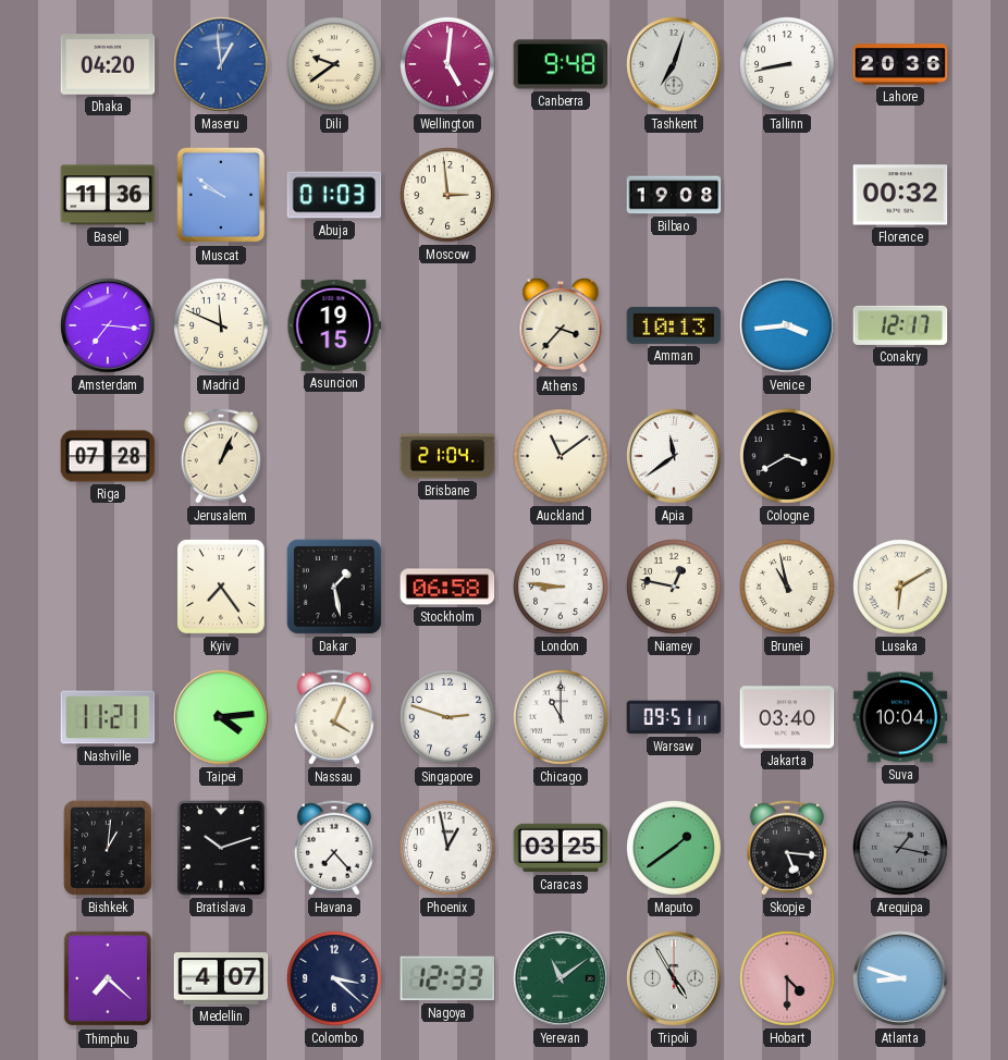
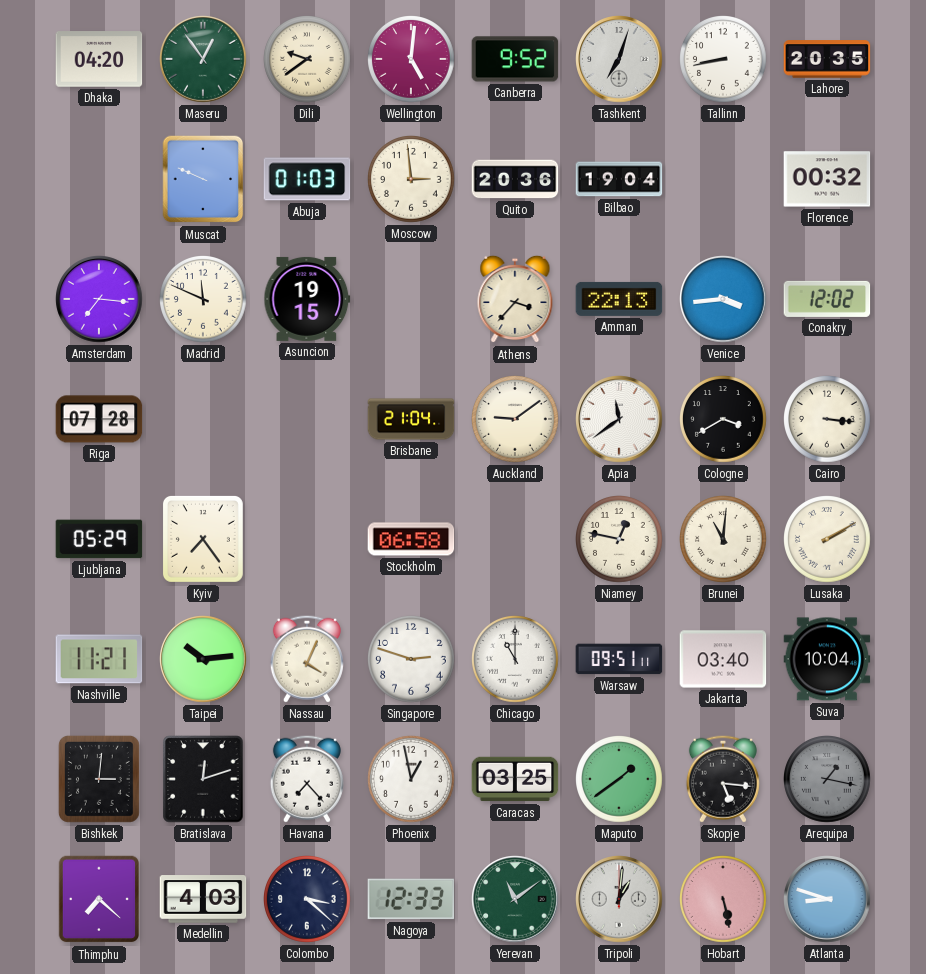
Maseru: 12:59 -> 12:54 (203, 59)
Maseru dial: blue -> green (203, 59)
Canberra: 9:48 -> 9:52 (515, 59)
Lahore: 20:36 -> 20:35 (827, 59)
Basel: 11:36 -> none (108, 195)
Muscat: 9:51 -> 9:49 (203, 179)
Quito: none -> 20:36 (515, 179)
Bilbao: 19:08 -> 19:04 (619, 179)
Amman: 10:13 -> 22:13 (619, 299)
Conakry: 12:17 -> 12:02 (827, 299)
Jerusalem: 1:04 -> none (221, 456)
Auckland: 11:09 -> 9:09 (516, 420)
Cairo: none -> 3:16 (828, 420)
Ljubljana: none -> 05:29 (99, 539)
Dakar: 1:28 -> none (334, 587)
London: 8:46 -> none (562, 588)
Brunei: 10:58 -> 11:01 (724, 540)
Lusaka: 6:10 -> 2:10 (828, 540)
Taipei: 4:14 -> 10:14 (203, 659)
Bishkek: 1:01 -> 3:01 (99, 779)
Bratislava: 10:12 -> 12:12 (203, 779)
Medellin: 4:07 -> 4:03 (203, 899)
Tripoli: 4:55 -> 1:01 (619, 899)
Hobart: 4:30 -> 5:28 (724, 900)
